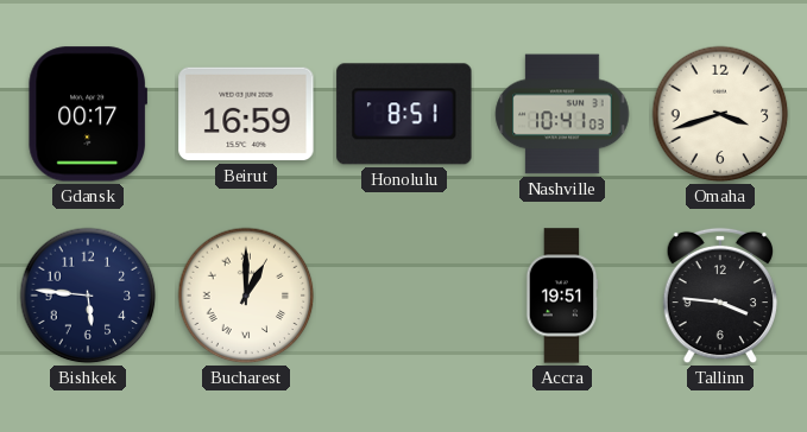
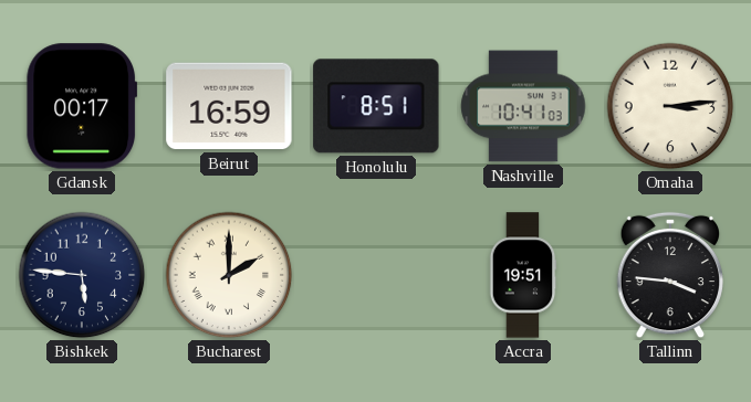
Omaha: 3:42 -> 3:14 (670, 106)
Bucharest: 1:00 -> 2:00 (229, 275)
